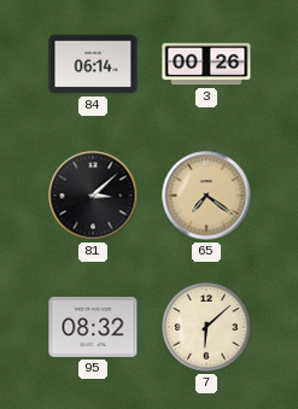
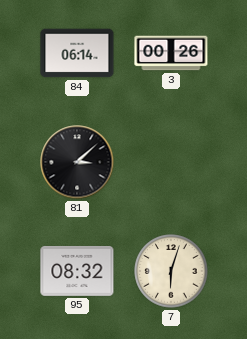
65: 7:21 -> none (206, 195)
7: 6:08 -> 6:03 (171, 271)
